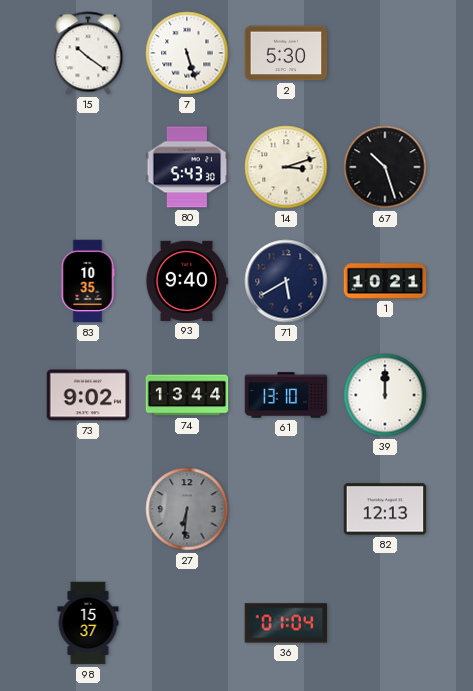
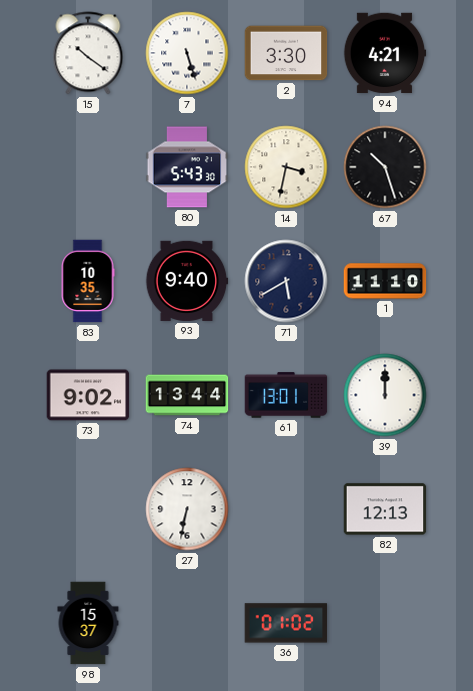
2: 5:30 -> 3:30 (286, 53)
94: none -> 4:21 (385, 53)
14: 3:12 -> 3:32 (286, 167)
1: 10:21 -> 11:10 (385, 281)
61: 13:10 -> 13:01 (286, 395)
27: 6:31 -> 6:32 (187, 509)
27 dial: grey -> white (187, 509)
36: 01:04 -> 01:02 (286, 623)
